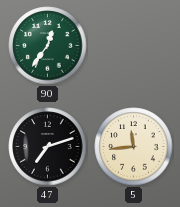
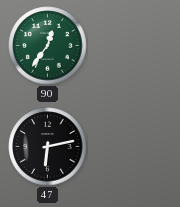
47: 7:12 -> 6:13 (48, 147)
5: 11:44 -> none (134, 147)
